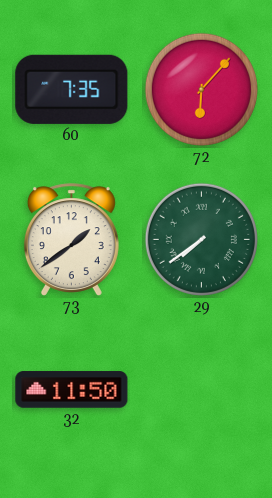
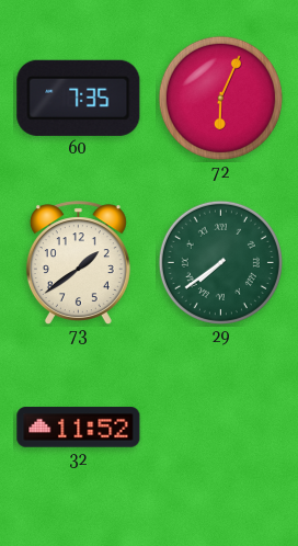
72: 6:07 -> 6:04 (220, 98)
32: 11:50 -> 11:52 (79, 428)
